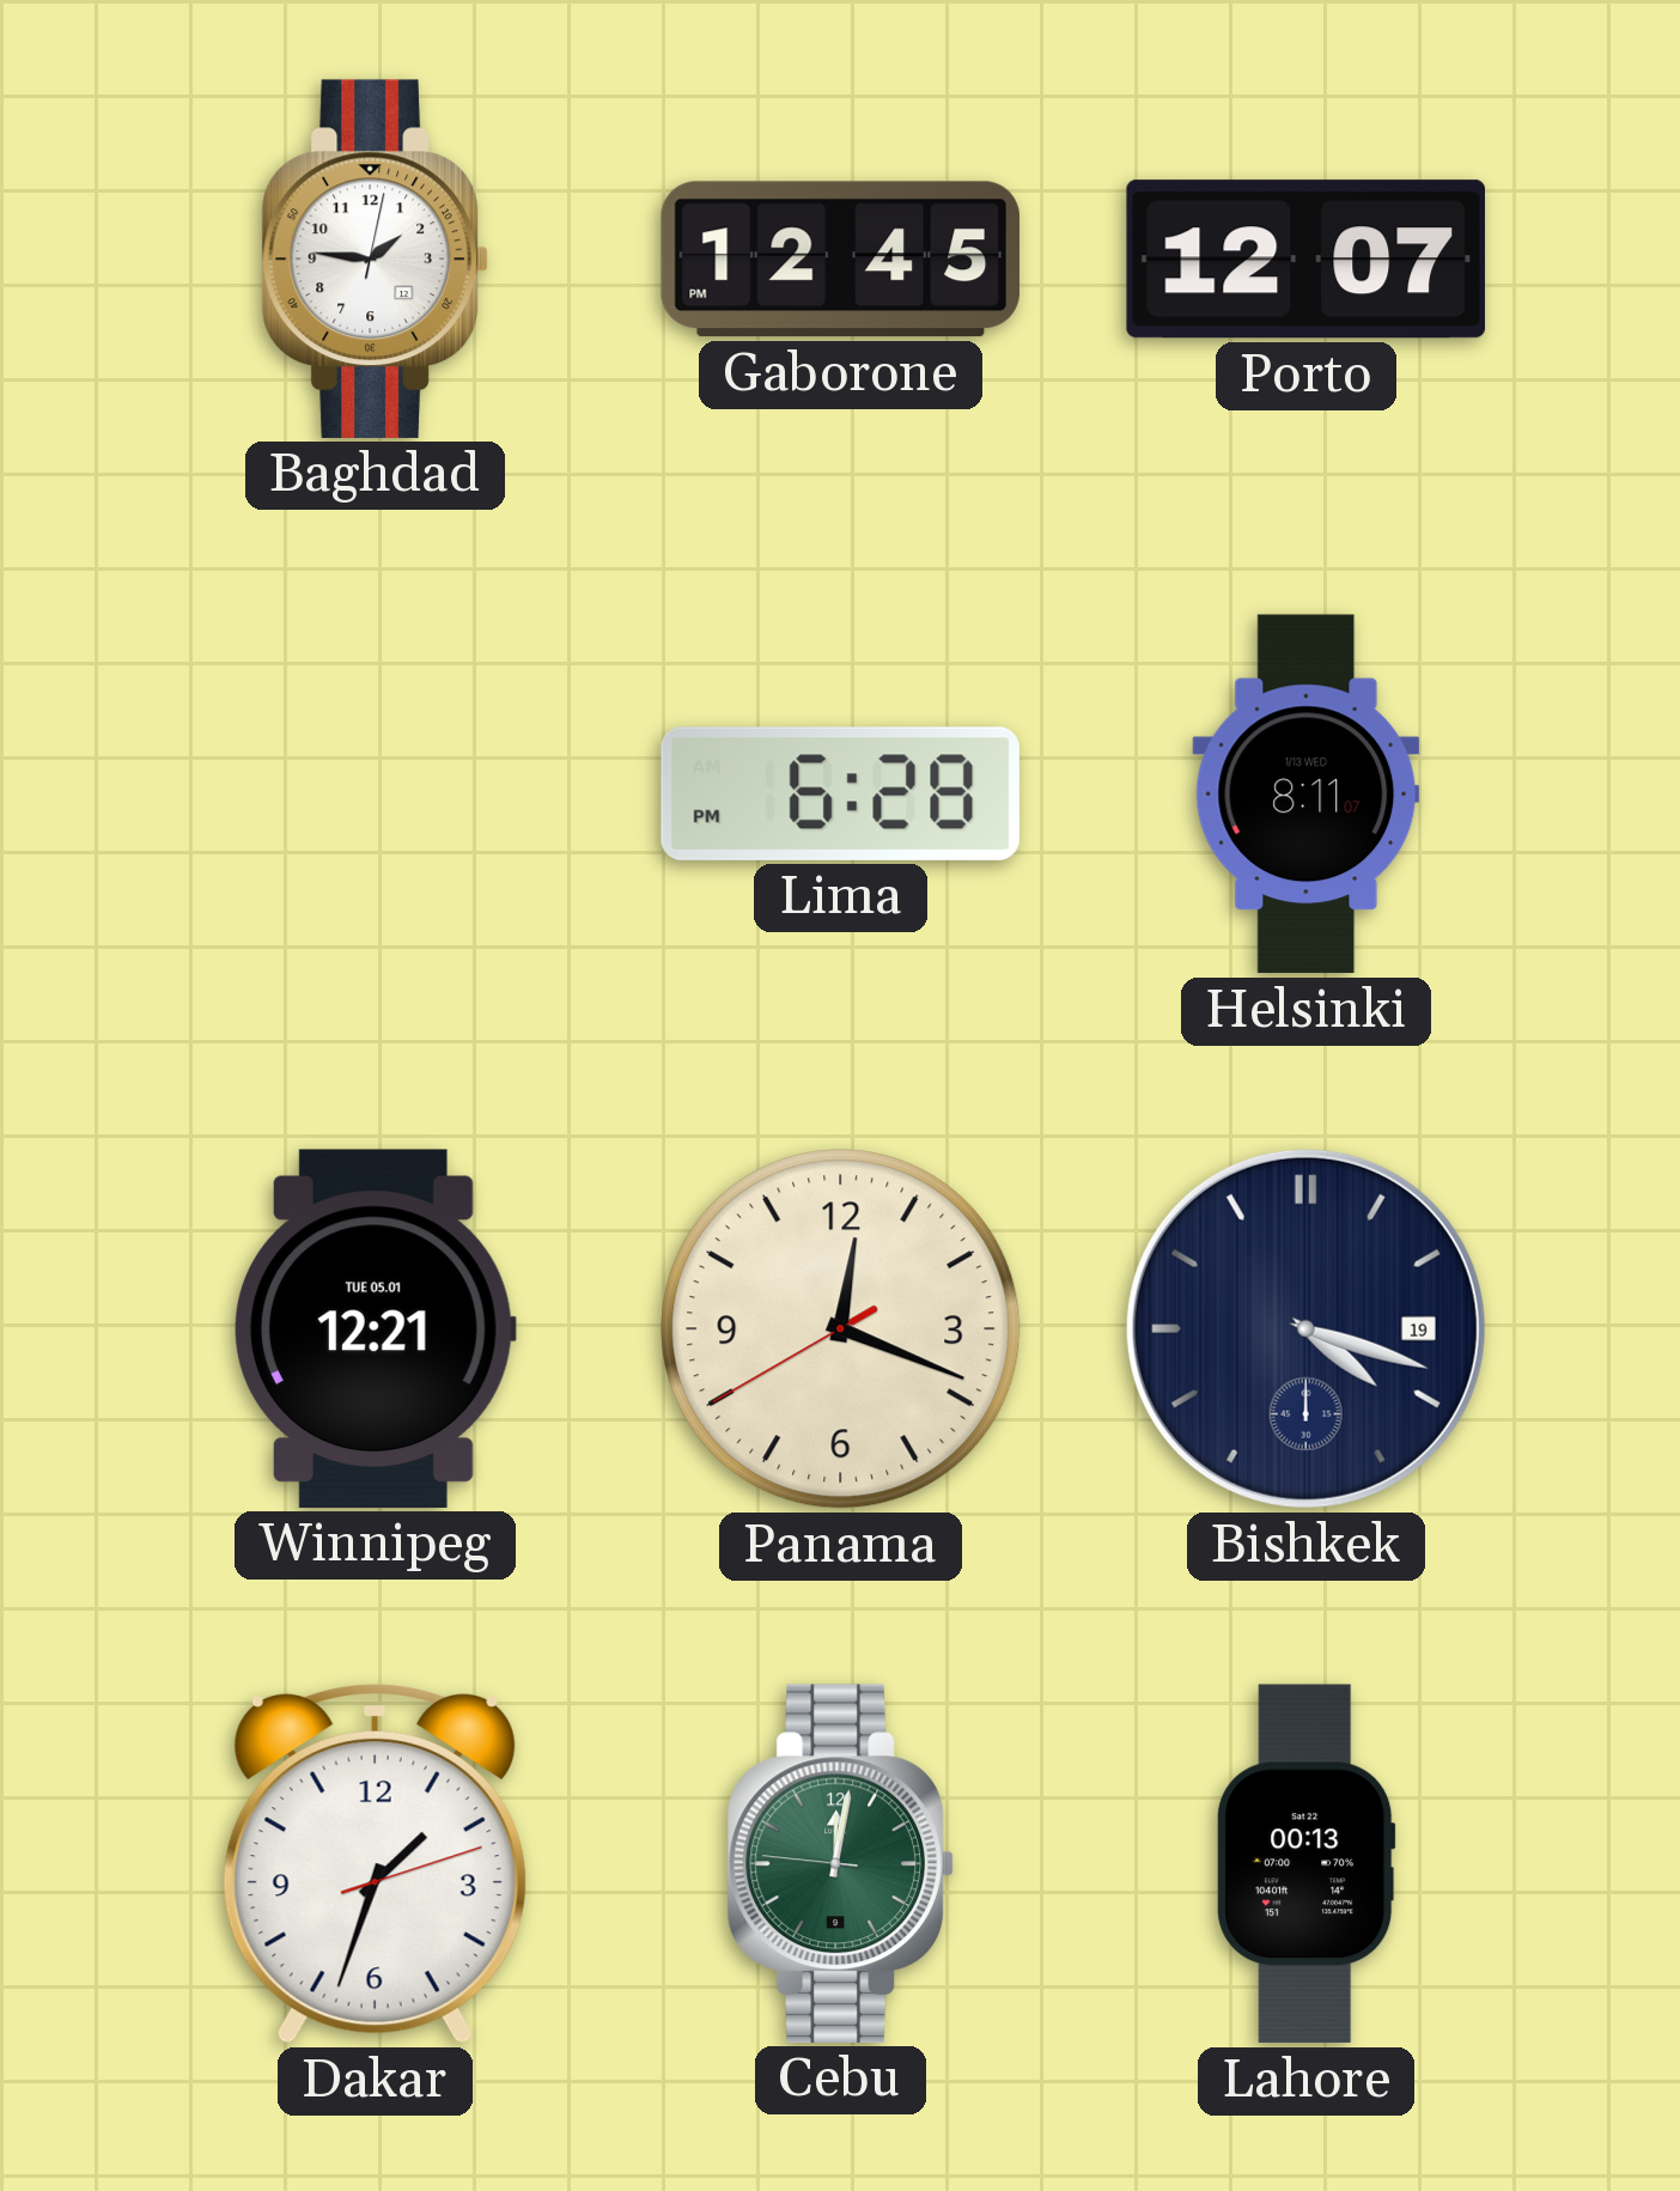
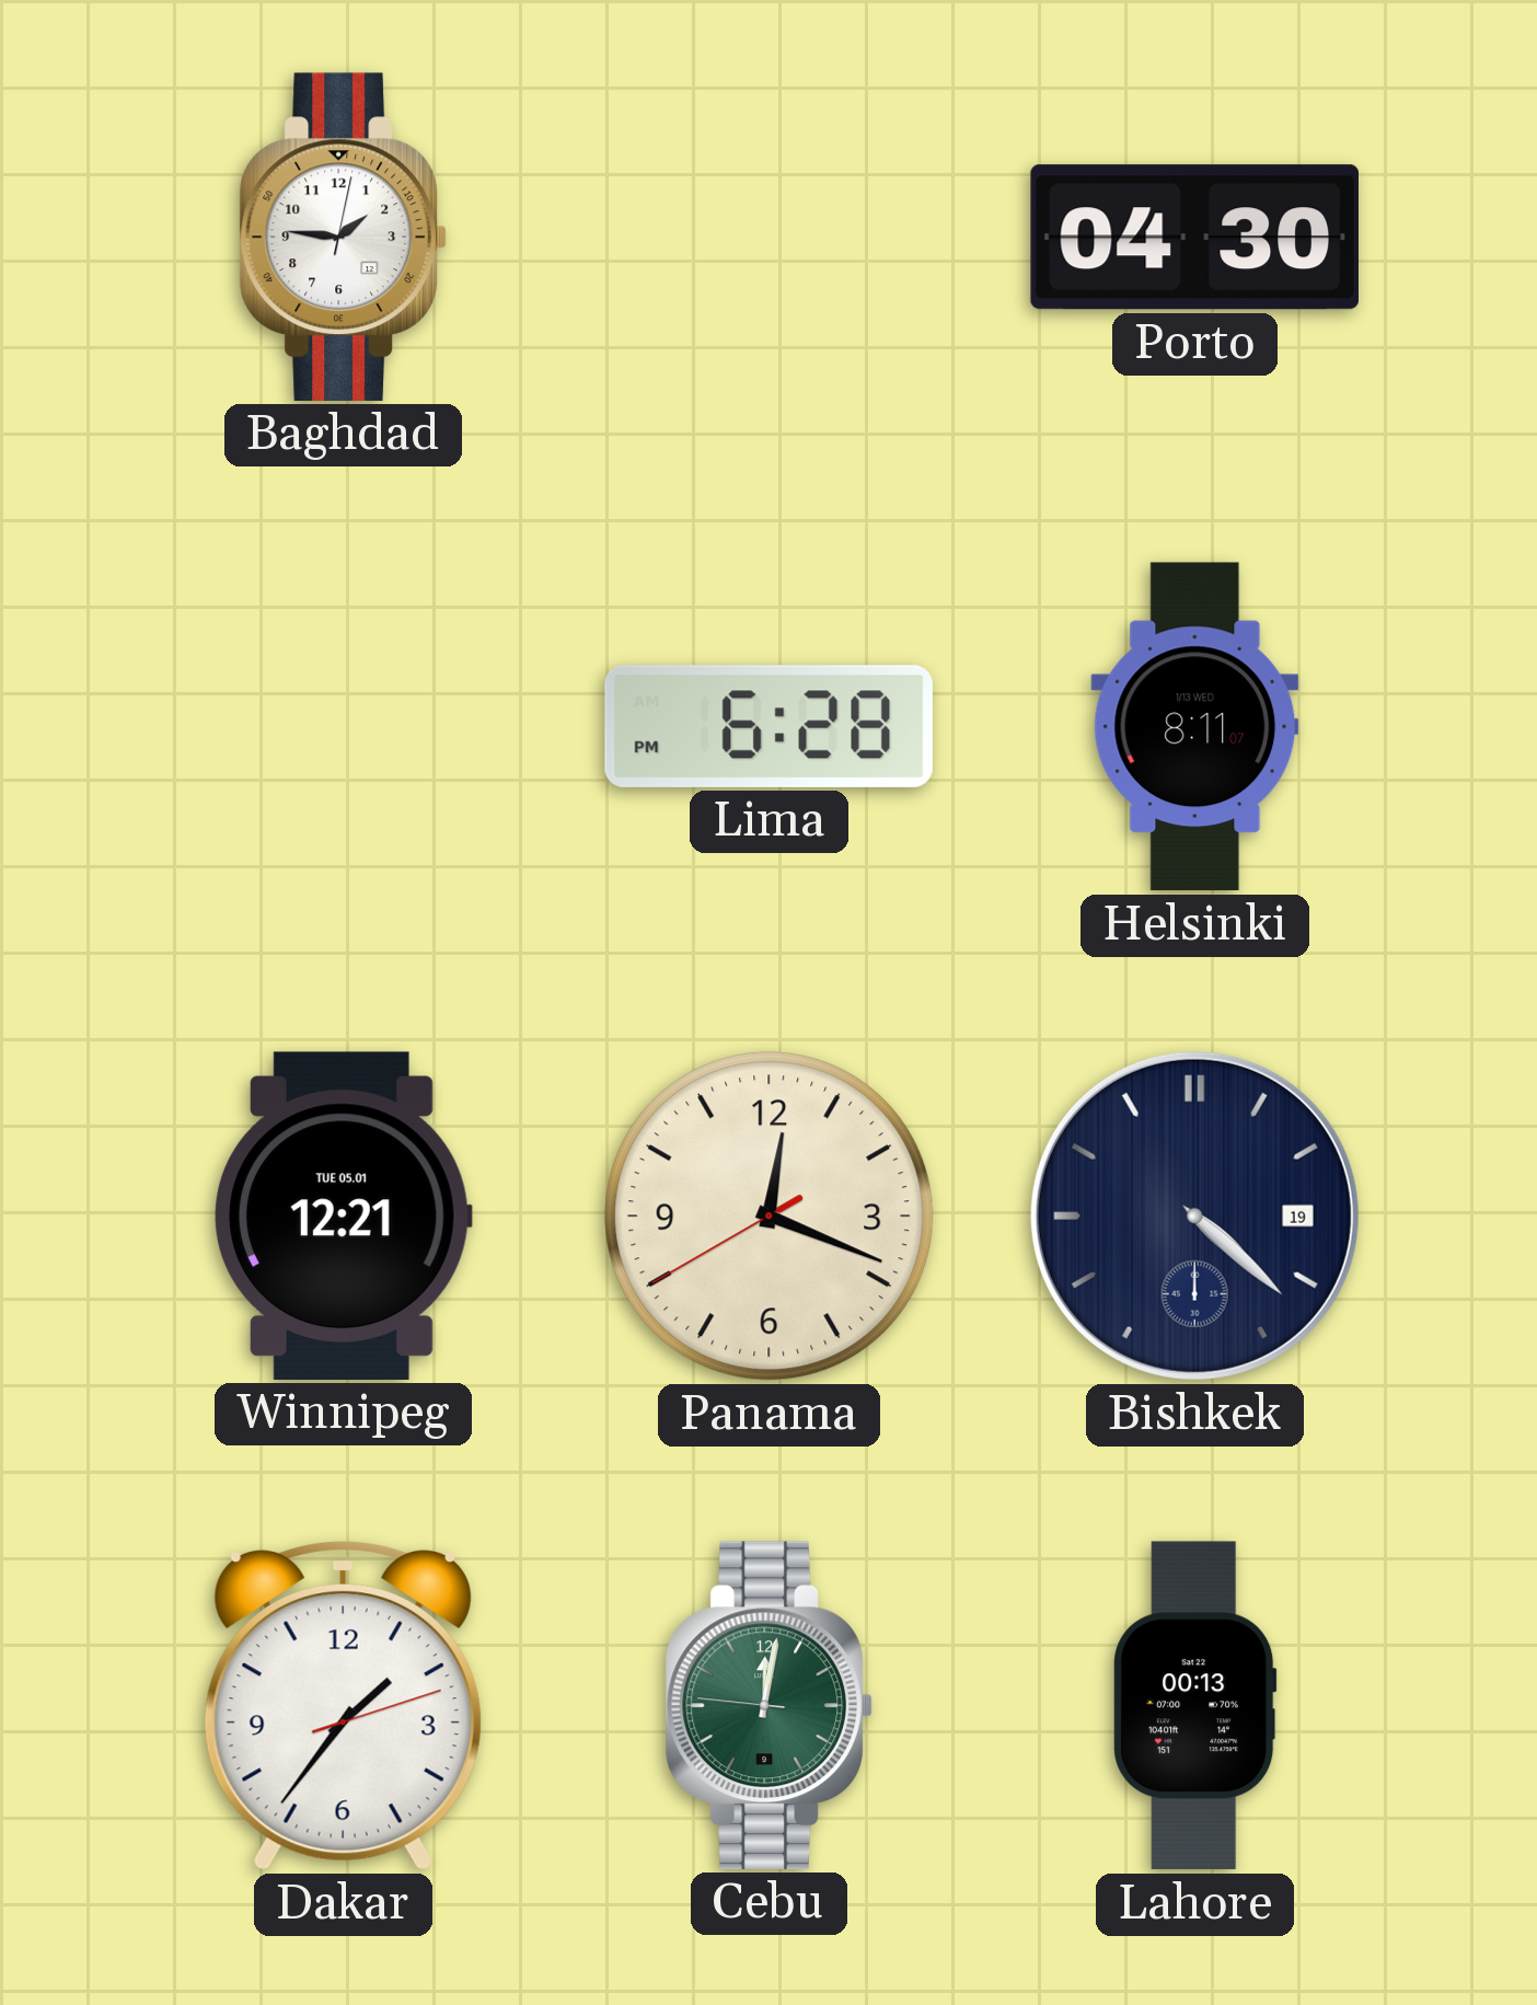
Gaborone: 12:45 -> none (840, 260)
Porto: 12:07 -> 04:30 (1194, 238)
Bishkek: 4:18 -> 4:22 (1194, 1215)
Dakar: 1:33 -> 1:36 (343, 1706)
